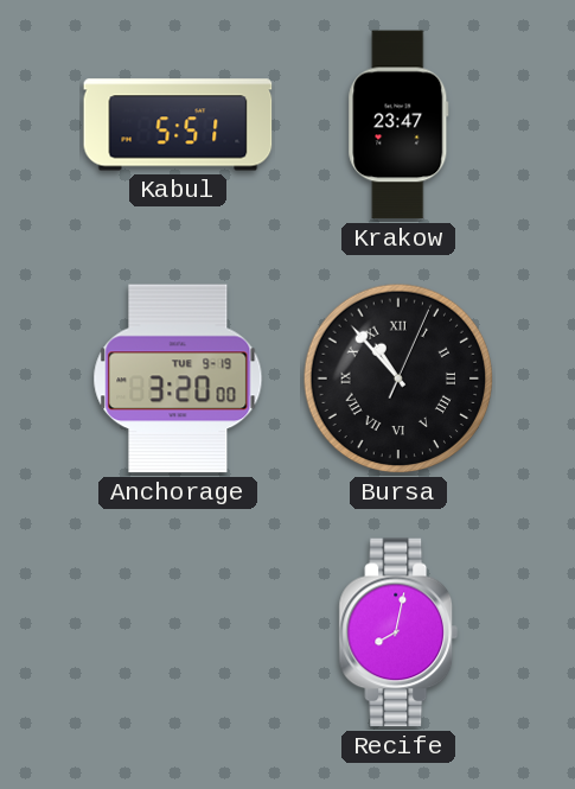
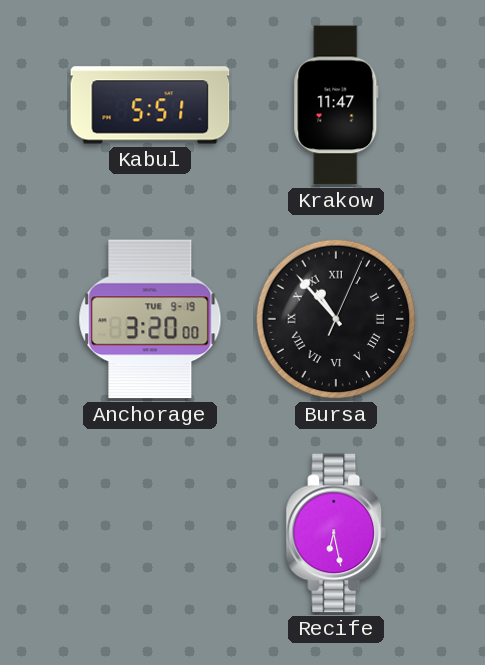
Krakow: 23:47 -> 11:47 (336, 105)
Recife: 8:02 -> 6:28 (336, 533)
